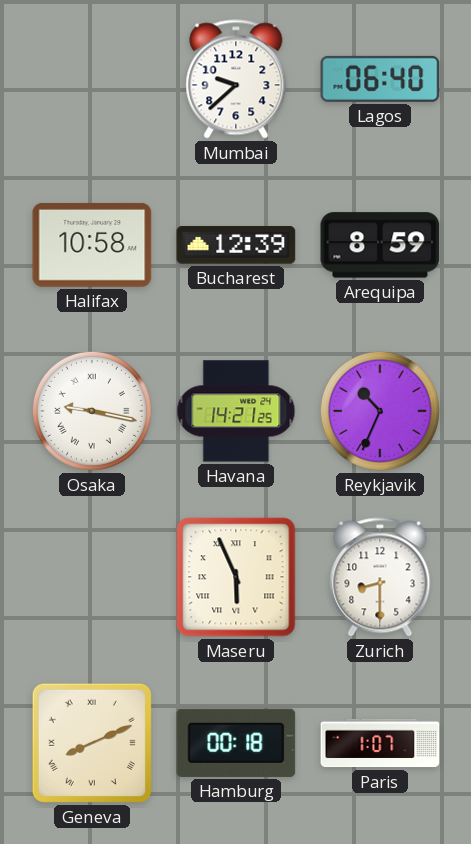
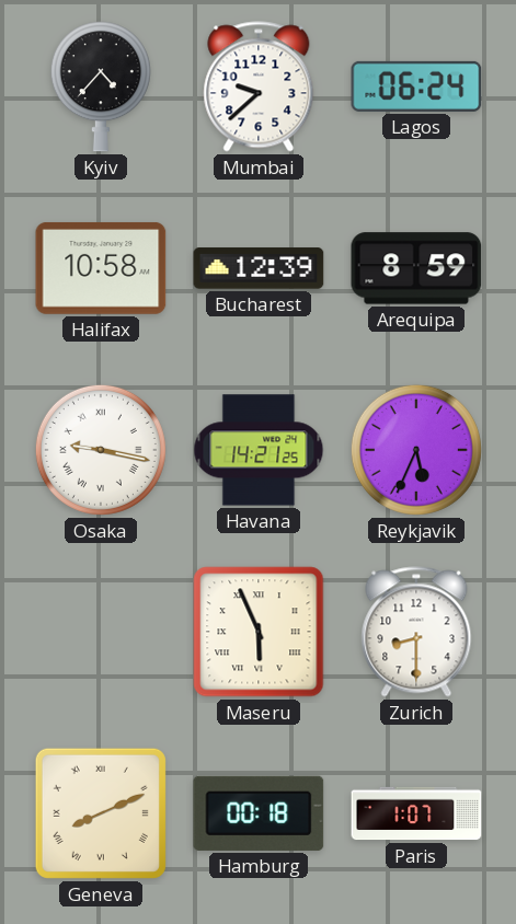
Kyiv: none -> 4:37 (101, 86)
Lagos: 06:40 -> 06:24 (416, 86)
Reykjavik: 10:34 -> 5:34 (416, 450)
